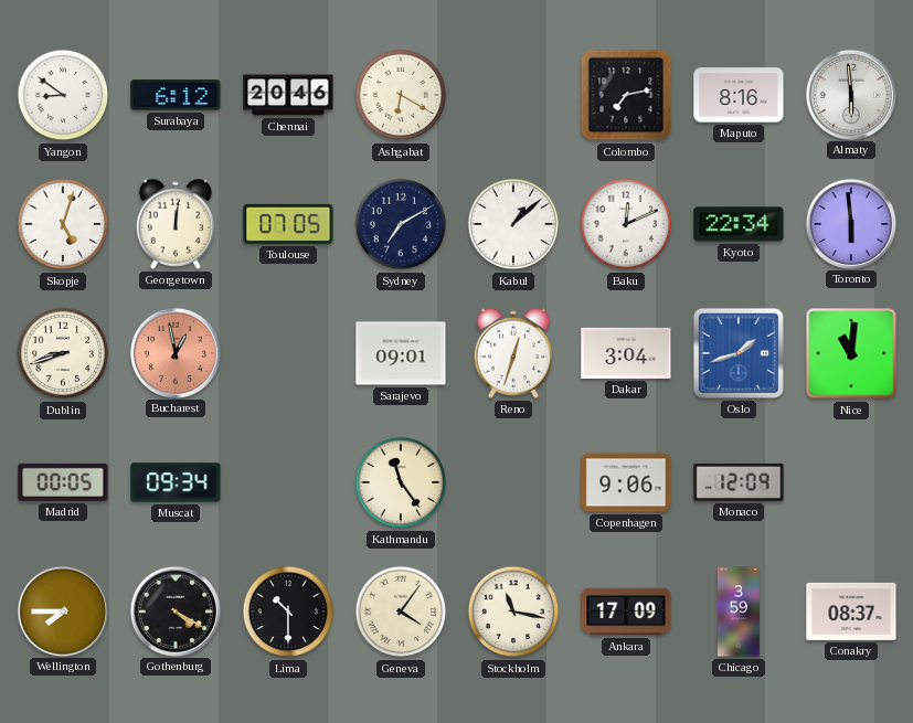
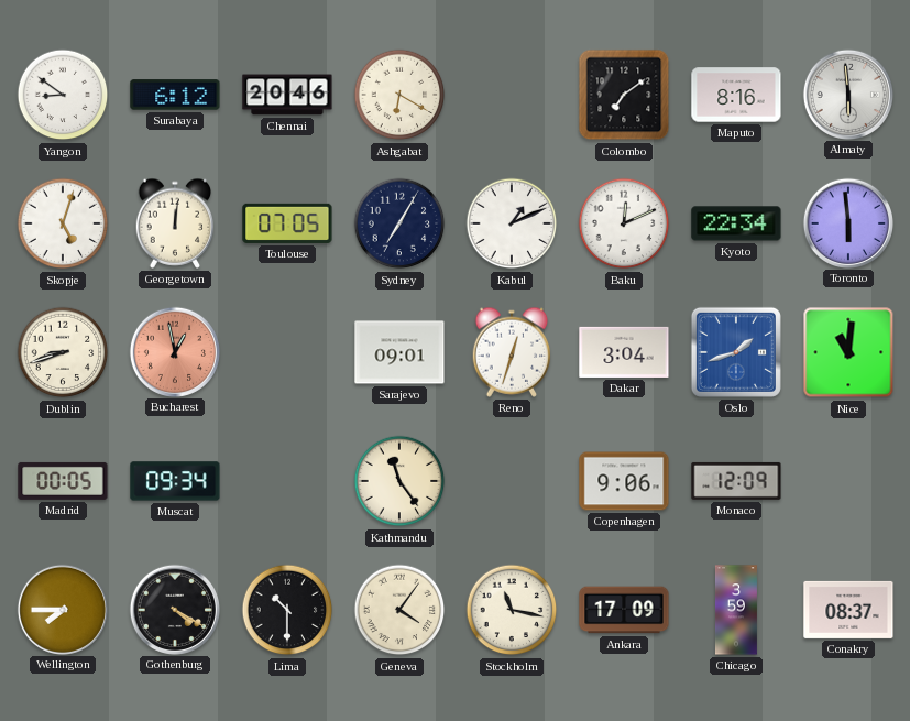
Colombo: 7:13 -> 7:09 (624, 95)
Sydney: 7:10 -> 7:05 (399, 223)
Kabul: 1:08 -> 1:11 (512, 223)
